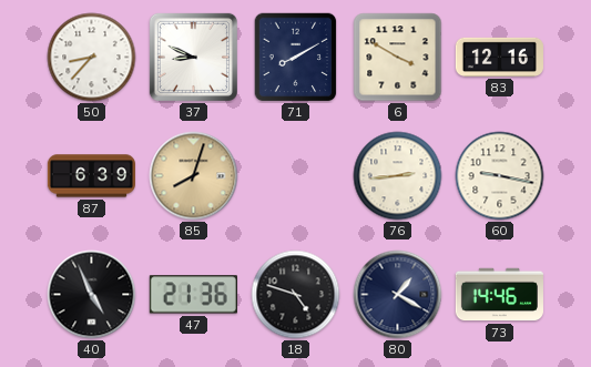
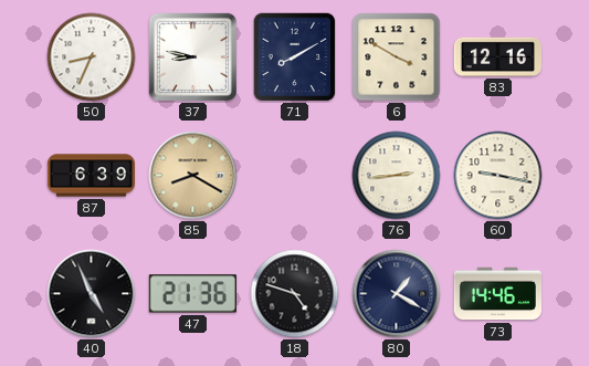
50: 8:37 -> 8:34 (92, 57)
37: 8:49 -> 8:47 (192, 56)
85: 8:03 -> 8:20 (193, 176)
